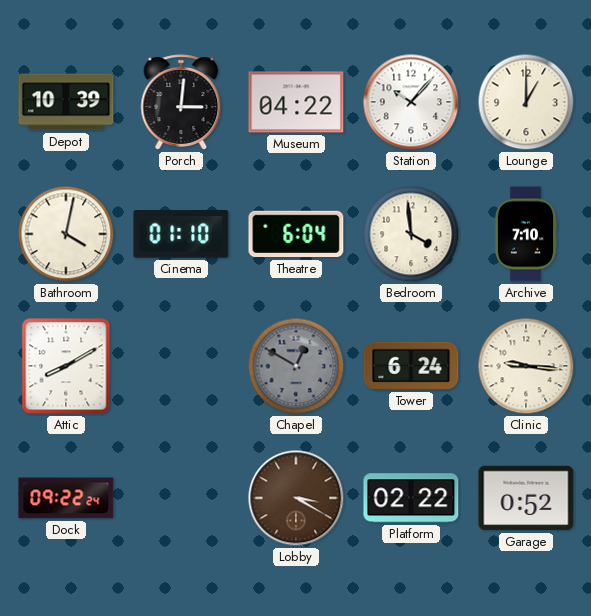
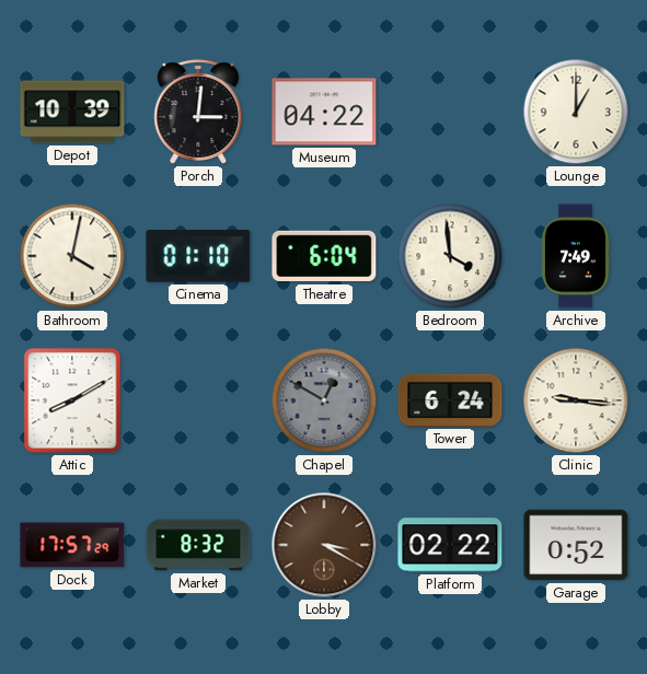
Station: 10:07 -> none (411, 102)
Archive: 7:10 -> 7:49 (576, 256)
Dock: 09:22 -> 17:57 (72, 545)
Market: none -> 8:32 (198, 545)
